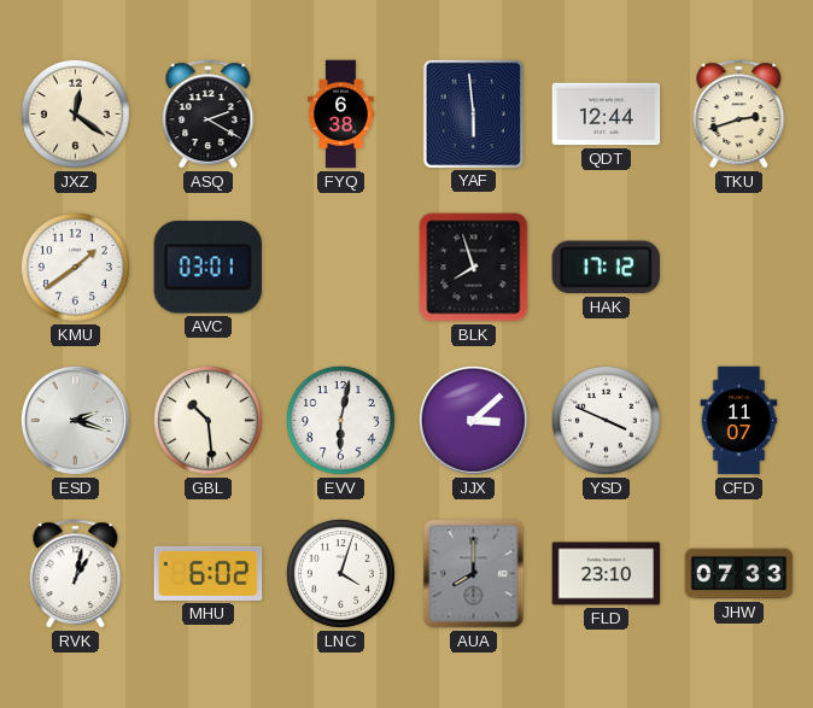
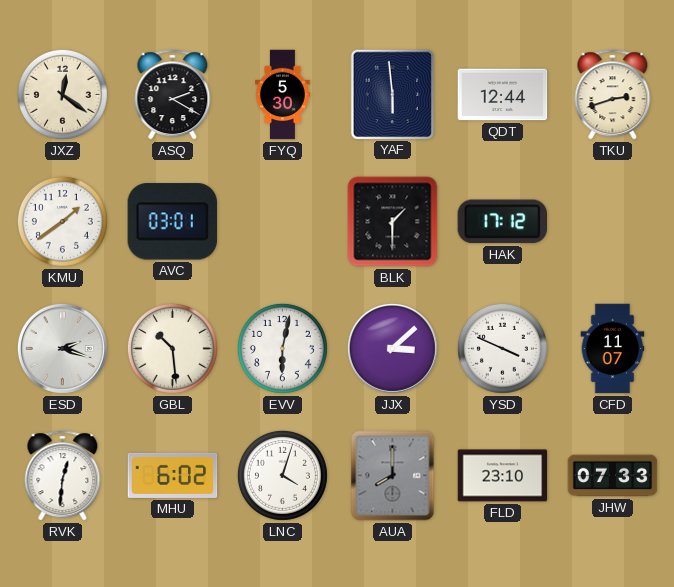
FYQ: 6:38 -> 5:30 (283, 95)
BLK: 7:57 -> 1:30 (393, 222)
RVK: 1:02 -> 12:31 (63, 476)
